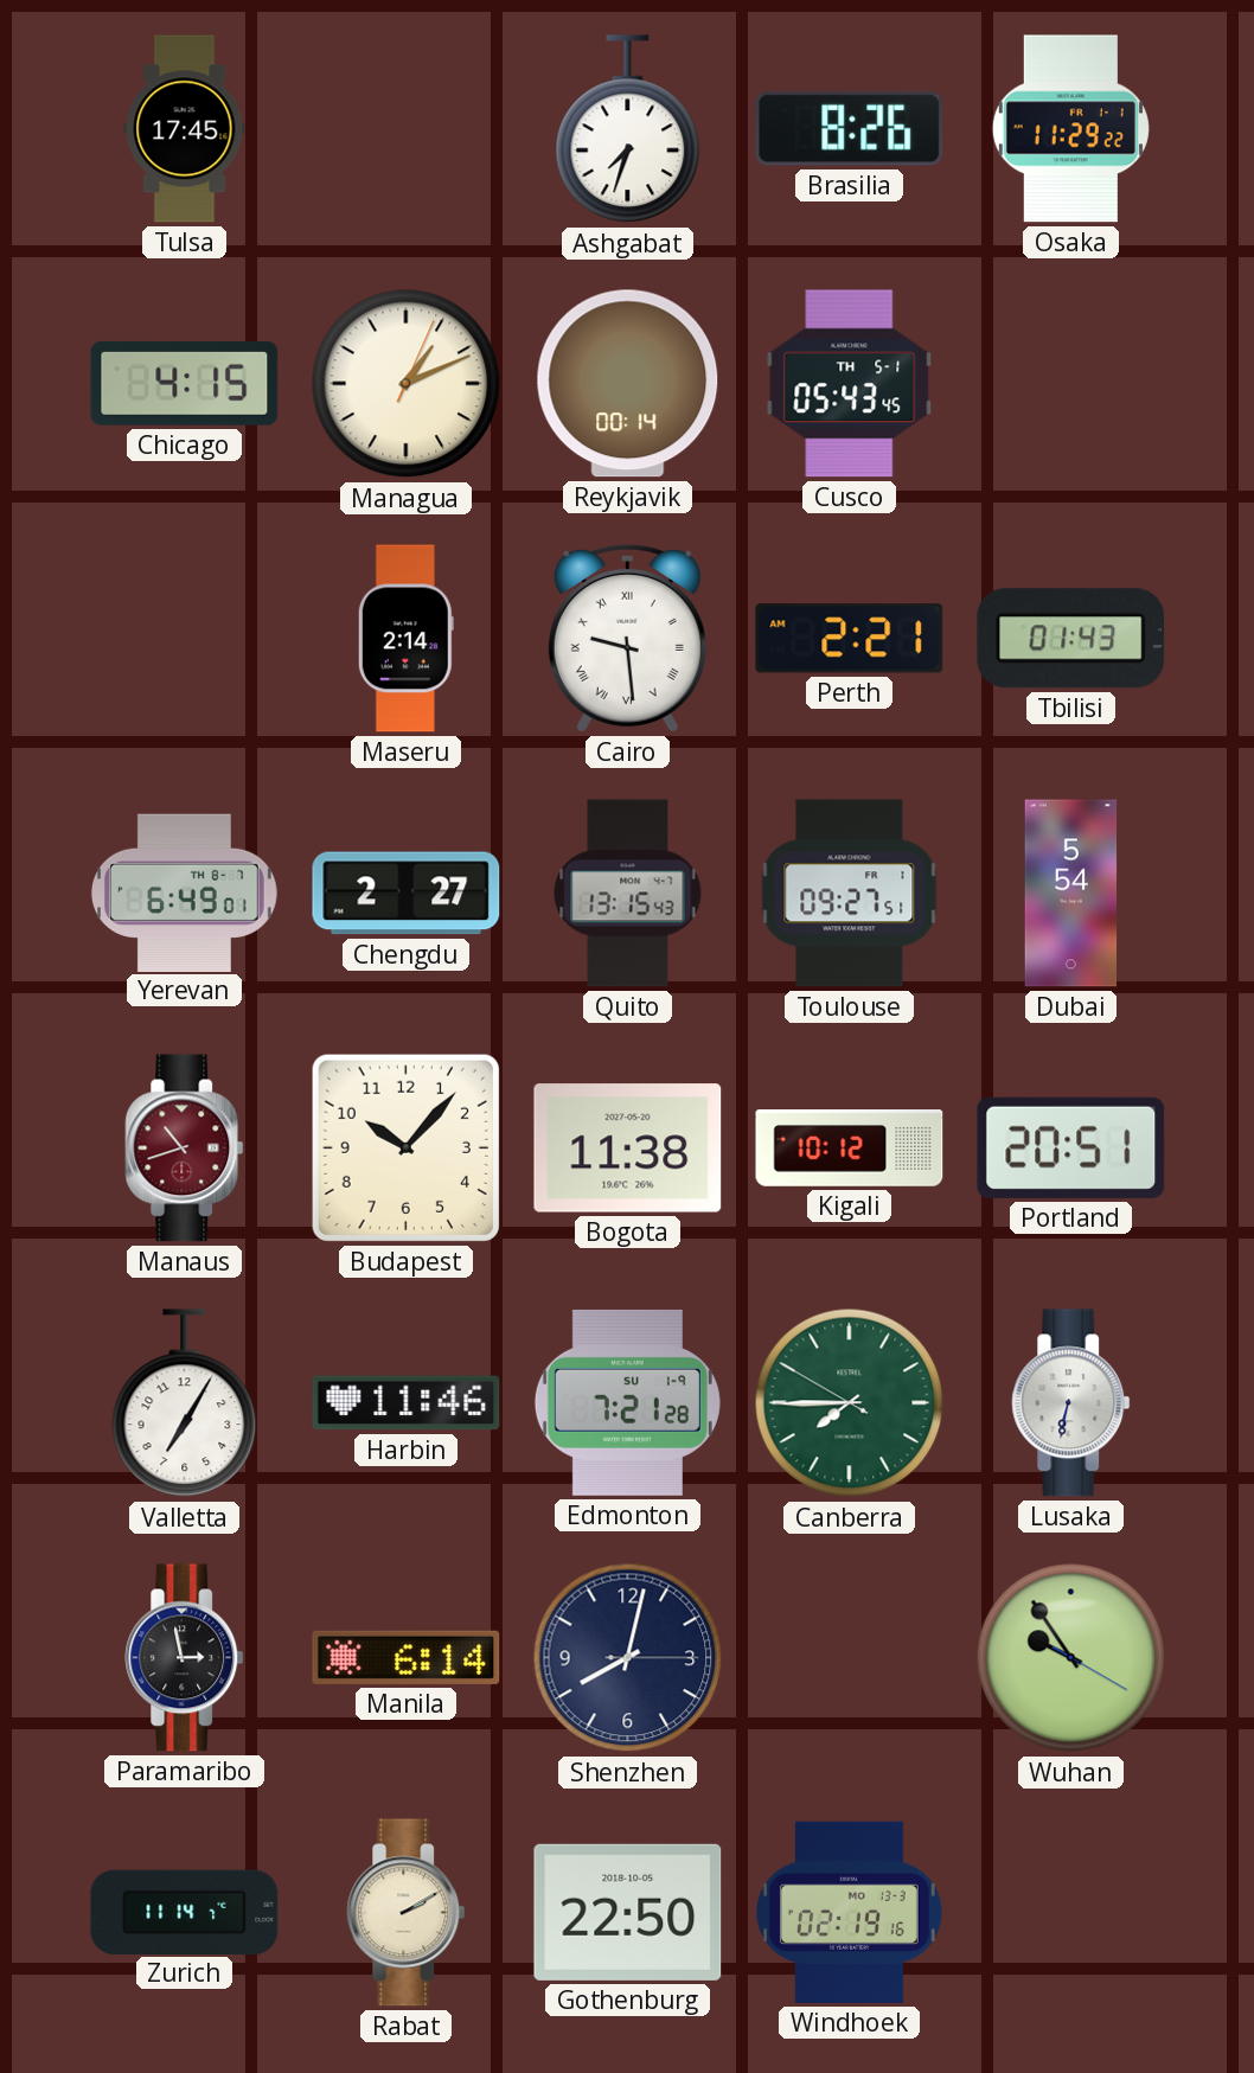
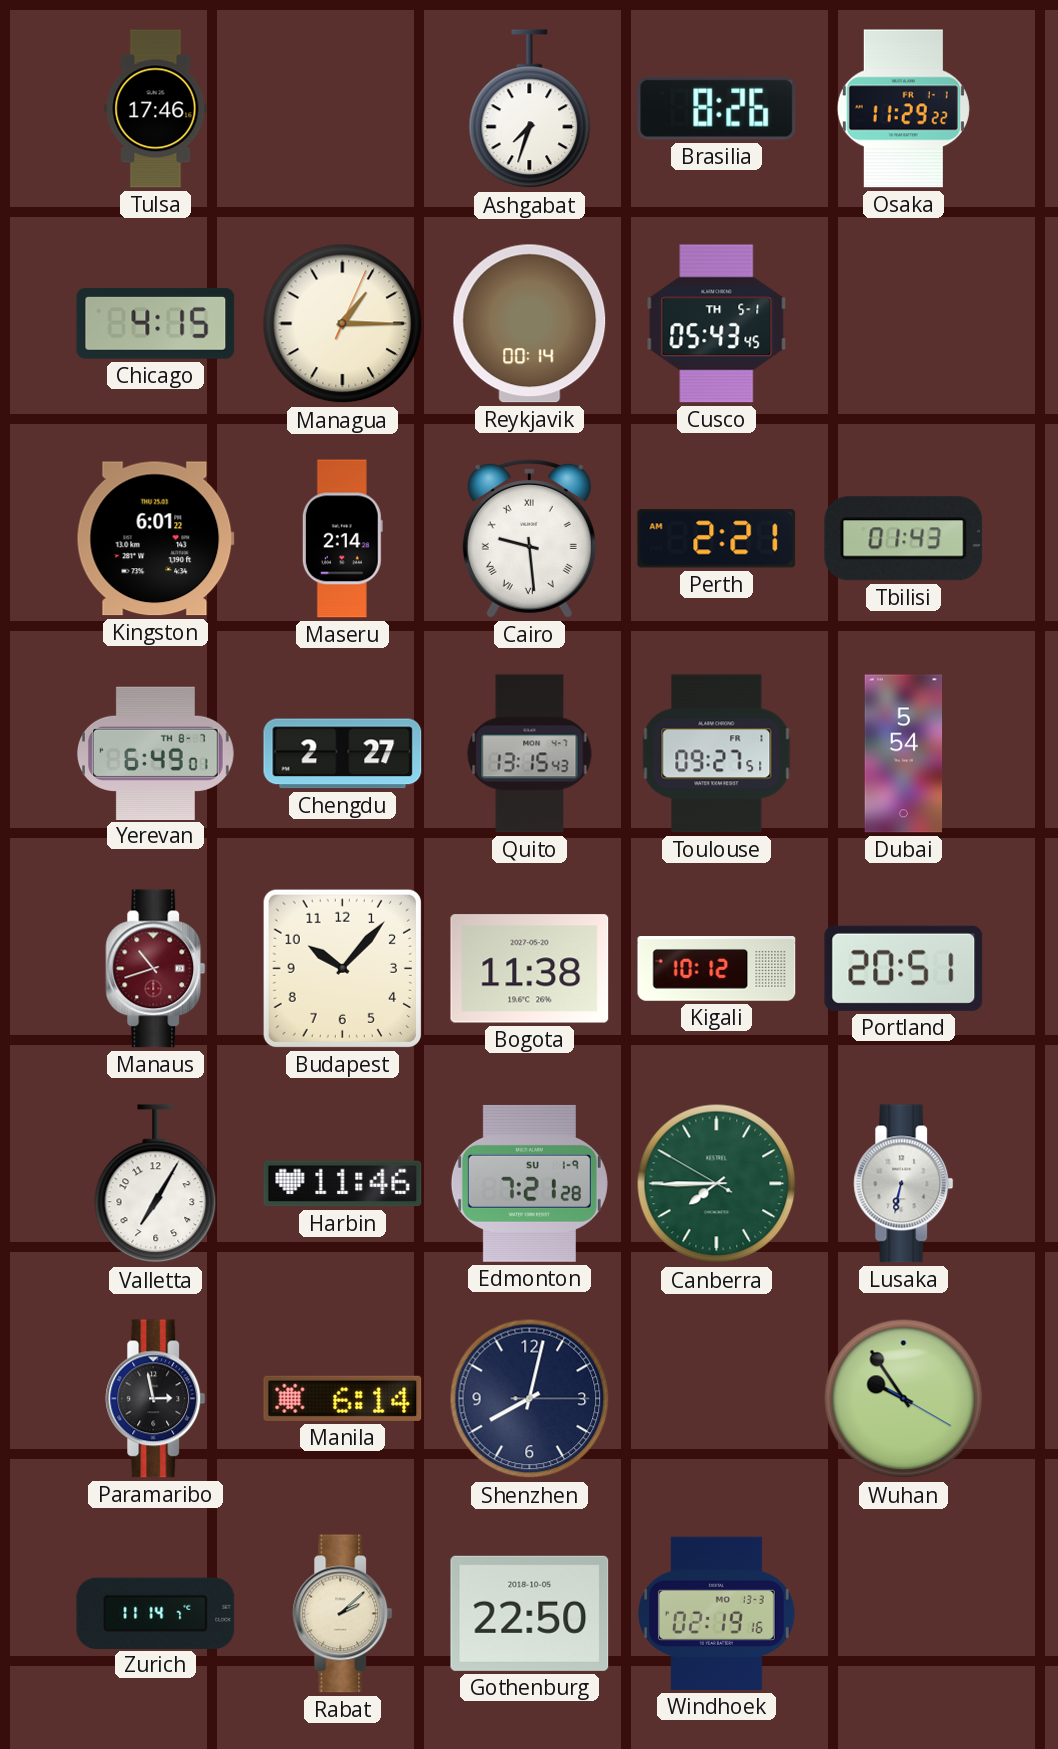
Tulsa: 17:45 -> 17:46 (156, 109)
Managua: 1:11 -> 1:15 (343, 324)
Kingston: none -> 6:01 (155, 539)
Rabat: 2:10 -> 2:08 (343, 1614)
